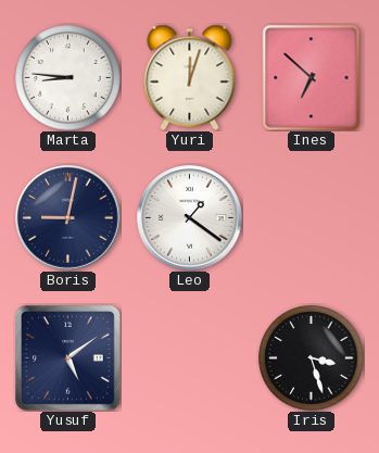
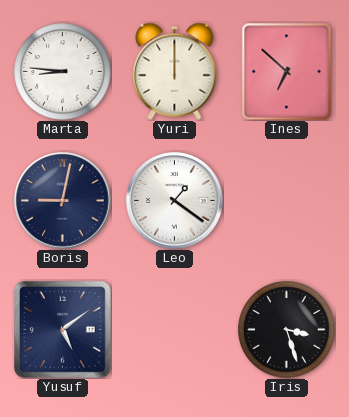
Yuri: 12:03 -> 12:00 (175, 71)
